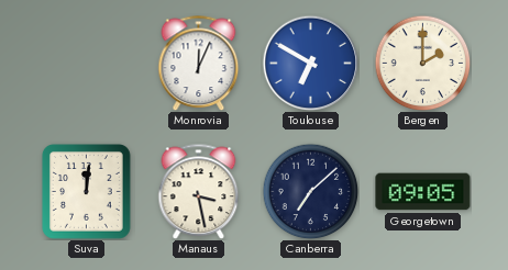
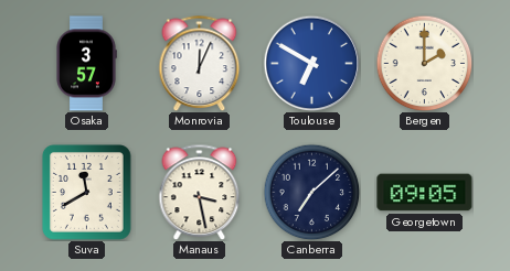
Osaka: none -> 3:57 (86, 64)
Suva: 12:01 -> 11:40 (86, 192)
